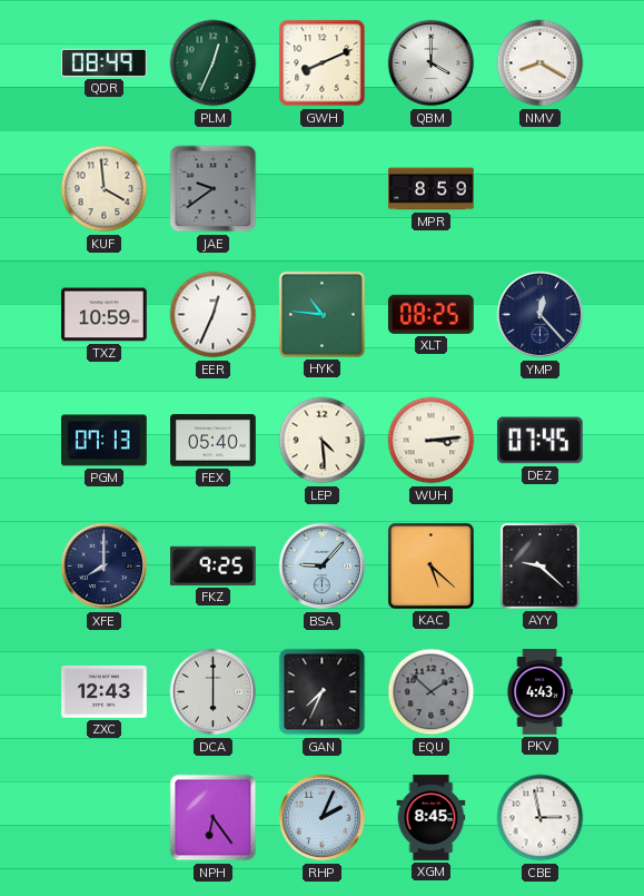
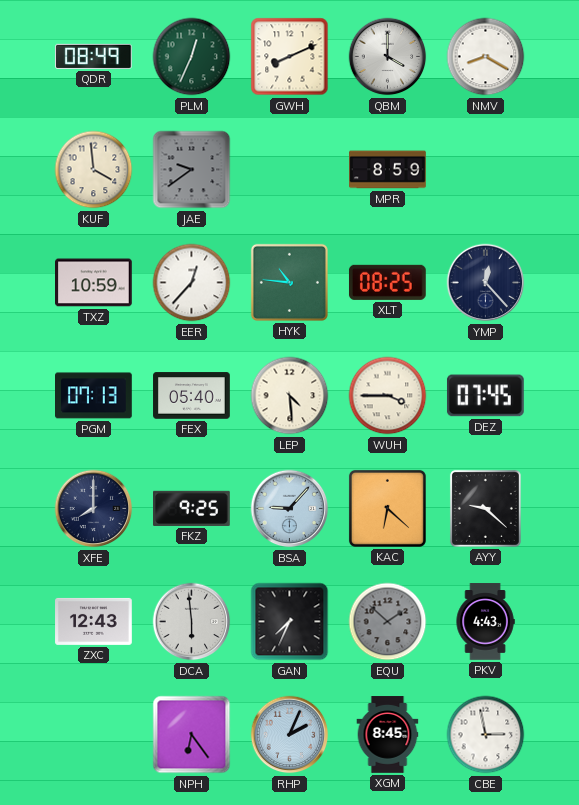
EER: 12:34 -> 12:37 (192, 283)
WUH: 3:14 -> 3:45 (388, 396)
KAC: 5:22 -> 6:22 (387, 508)
DCA: 6:00 -> 5:59 (192, 622)
